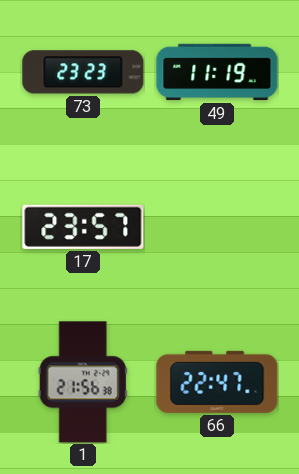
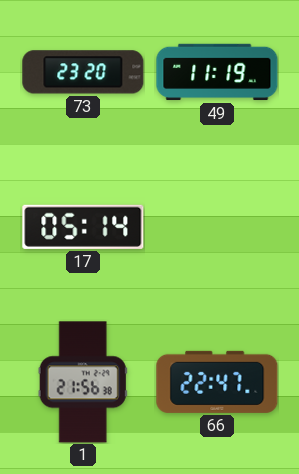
73: 23:23 -> 23:20 (83, 72)
17: 23:57 -> 05:14 (83, 227)
